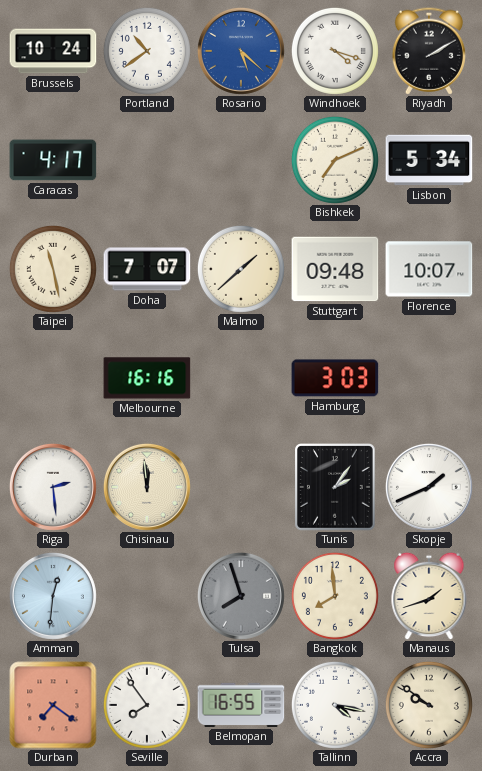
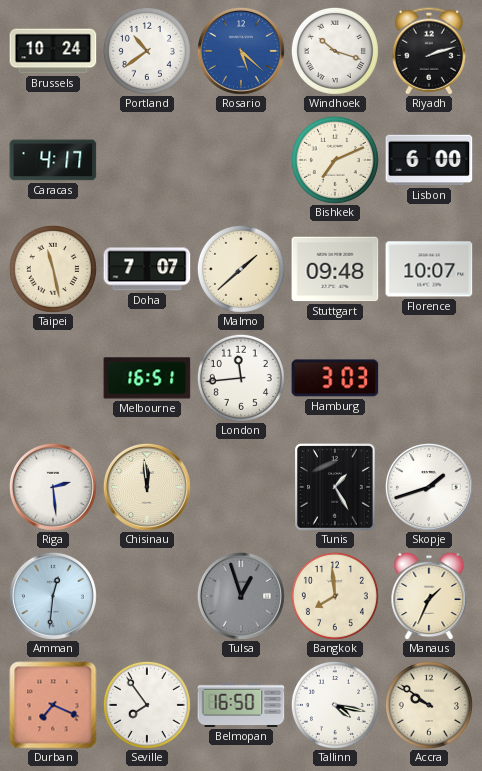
Windhoek: 4:18 -> 10:18 (335, 51)
Riyadh: 2:10 -> 2:12 (428, 51)
Lisbon: 5:34 -> 6:00 (429, 160)
Melbourne: 16:16 -> 16:51 (147, 378)
London: none -> 11:44 (241, 378)
Tunis: 2:06 -> 1:25 (336, 488)
Skopje: 1:41 -> 1:42 (429, 487)
Tulsa: 7:57 -> 12:57 (241, 596)
Manaus: 1:42 -> 1:34 (429, 596)
Durban: 7:21 -> 7:19 (53, 705)
Belmopan: 16:55 -> 16:50 (241, 705)
